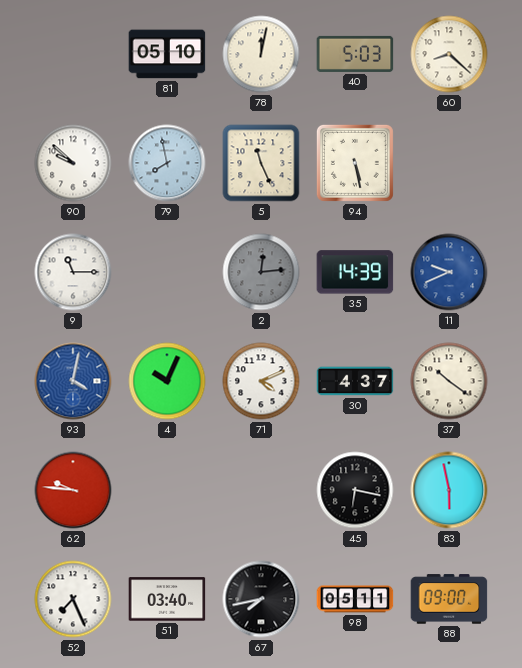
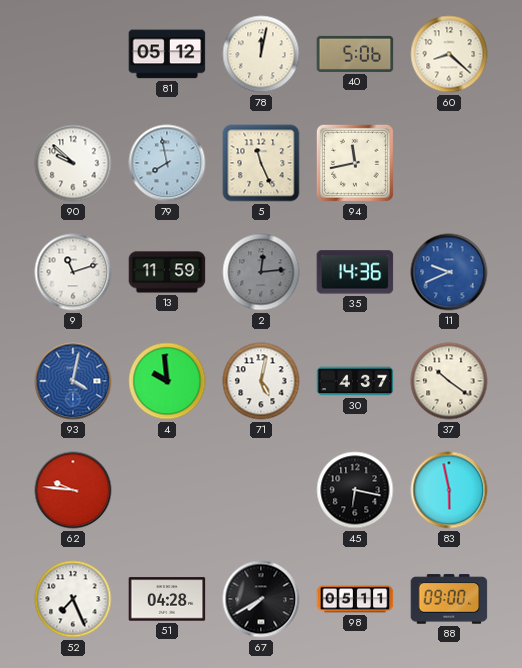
81: 05:10 -> 05:12 (167, 54)
40: 5:03 -> 5:06 (355, 54)
94: 5:28 -> 11:43 (355, 163)
9: 11:15 -> 11:12 (73, 272)
13: none -> 11:59 (167, 272)
35: 14:39 -> 14:36 (355, 272)
4: 10:04 -> 9:59 (167, 381)
71: 4:11 -> 5:02 (261, 381)
51: 03:40 -> 04:28 (167, 599)
67: 7:43 -> 7:40 (261, 599)
